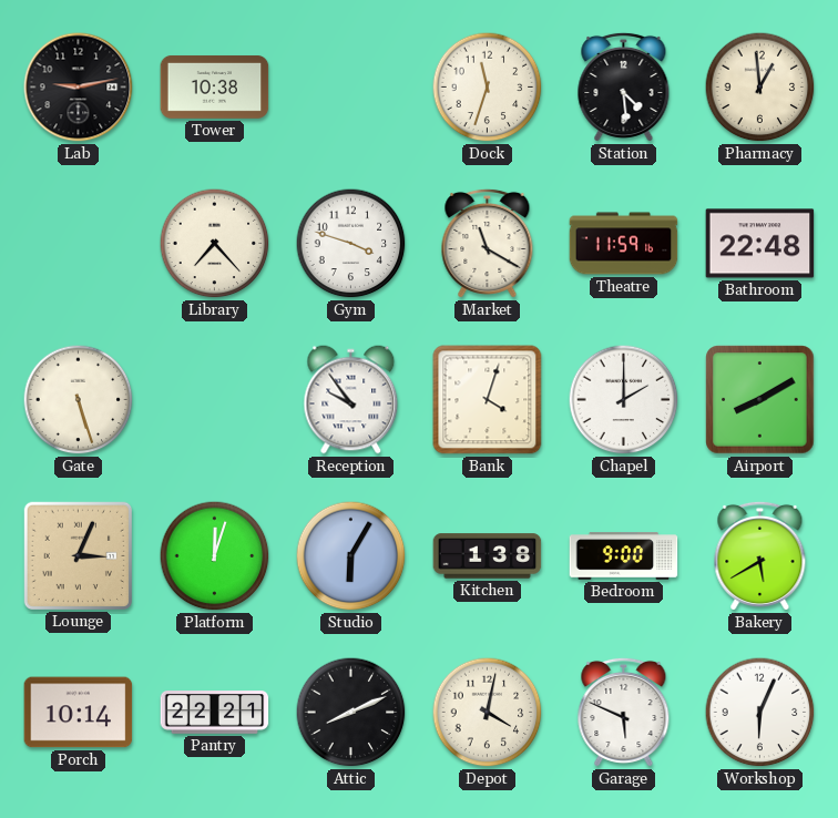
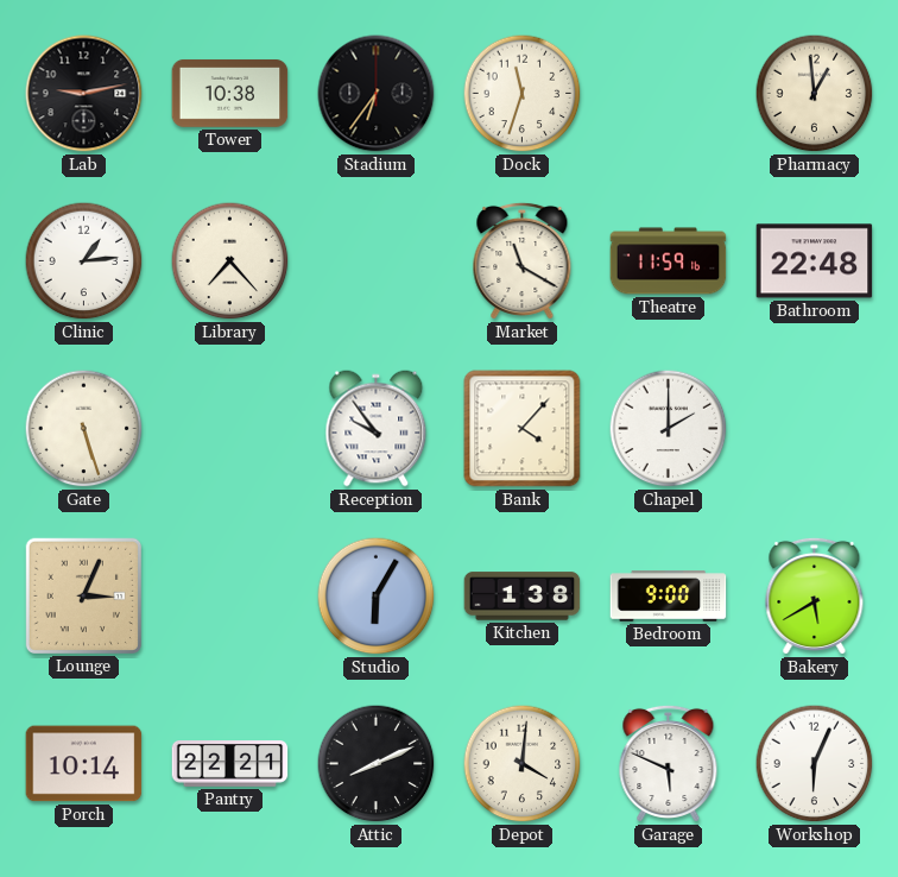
Stadium: none -> 6:36 (377, 94)
Station: 4:29 -> none (624, 86)
Clinic: none -> 1:14 (84, 261)
Gym: 3:48 -> none (351, 244)
Bank: 4:03 -> 4:07 (523, 429)
Airport: 8:10 -> none (760, 400)
Platform: 12:03 -> none (215, 556)
Depot: 4:02 -> 4:01 (523, 764)
